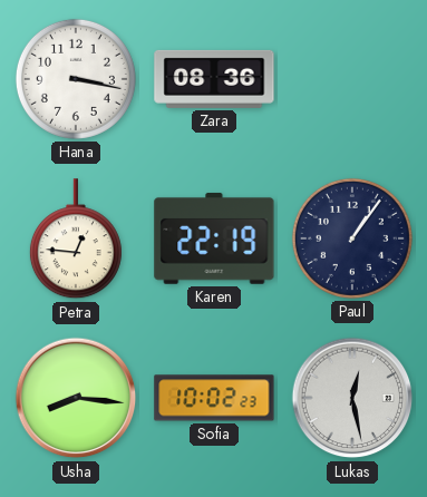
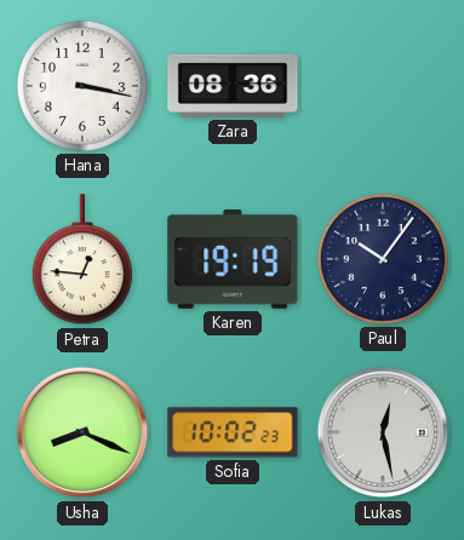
Karen: 22:19 -> 19:19 (233, 259)
Paul: 1:06 -> 10:06 (383, 259)
Usha: 8:16 -> 8:19 (82, 432)
